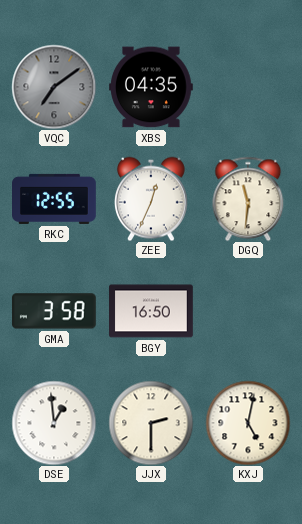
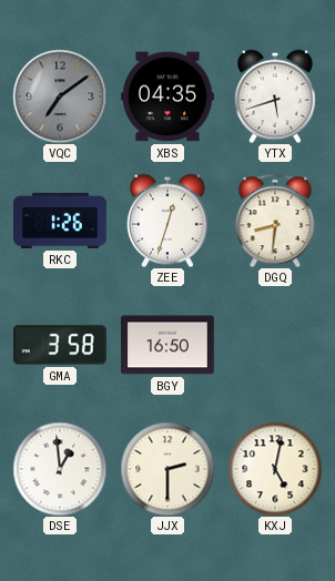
YTX: none -> 5:42 (275, 96)
RKC: 12:55 -> 1:26 (61, 221)
ZEE: 12:34 -> 12:33 (167, 221)
DGQ: 11:31 -> 8:31 (275, 221)
